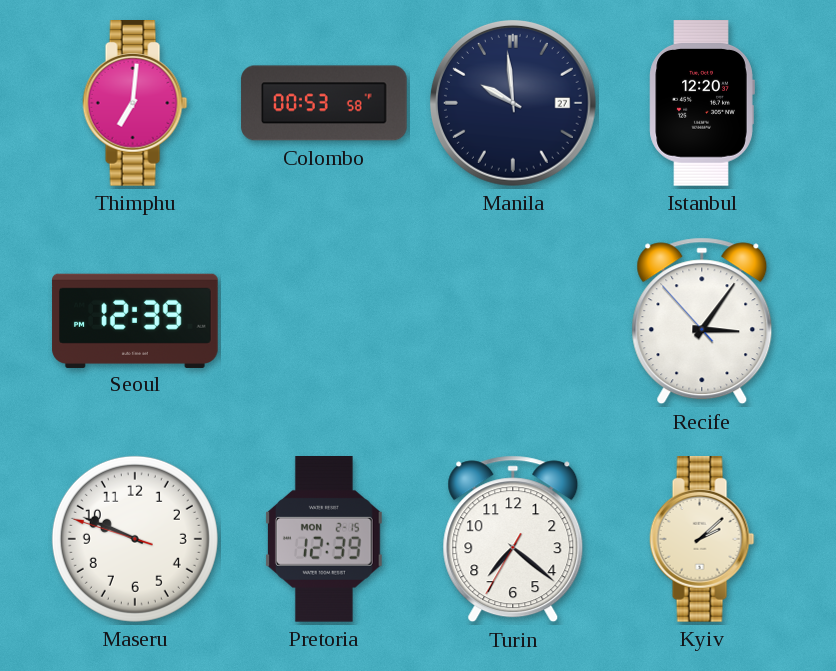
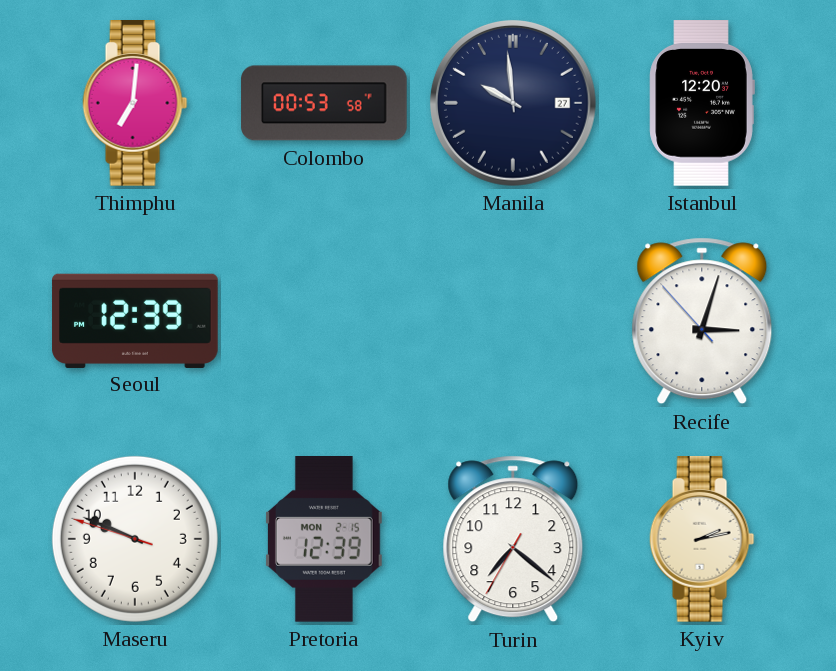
Recife: 3:05 -> 3:02 (702, 321)
Kyiv: 2:08 -> 2:13 (702, 540)
